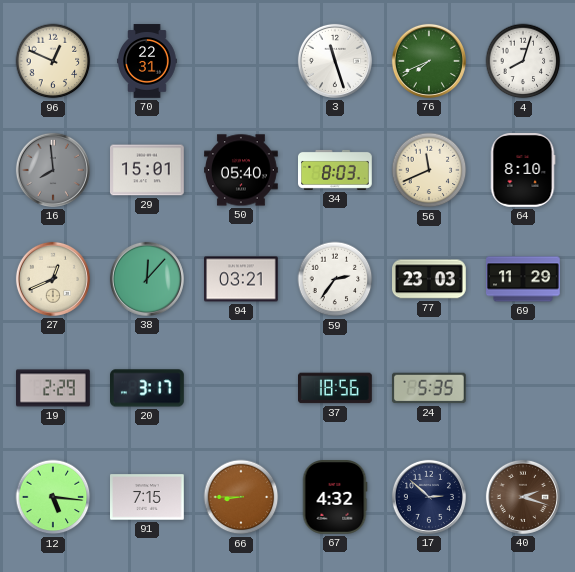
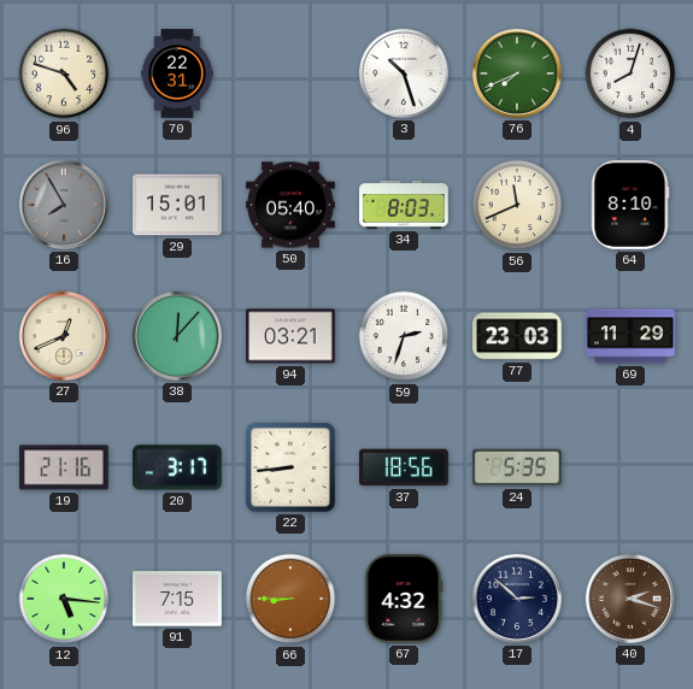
96: 12:49 -> 4:48 (64, 73)
3: 11:27 -> 10:27 (404, 73)
16: 7:59 -> 7:55 (64, 205)
59: 2:36 -> 2:33 (404, 336)
19: 2:29 -> 21:16 (64, 467)
22: none -> 8:44 (290, 467)
